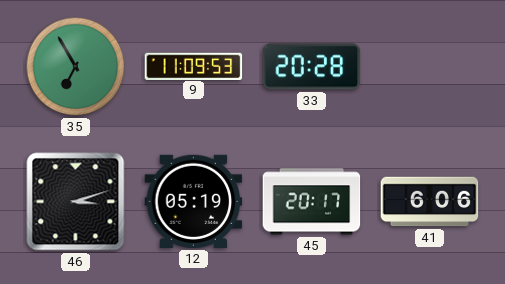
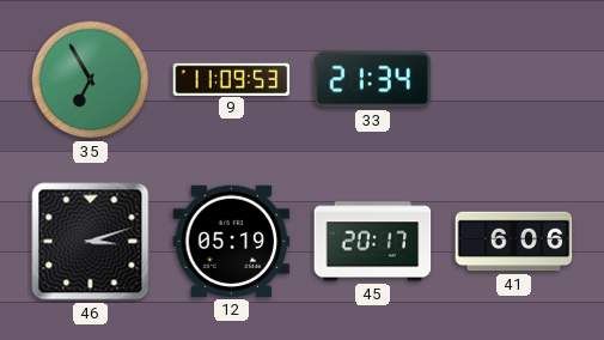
33: 20:28 -> 21:34 (373, 80)
